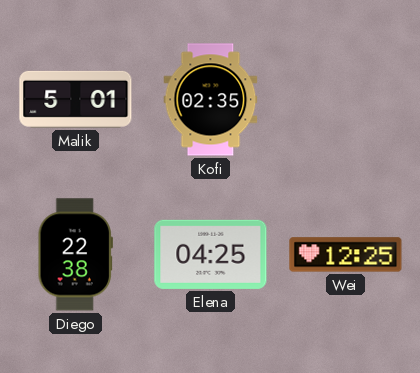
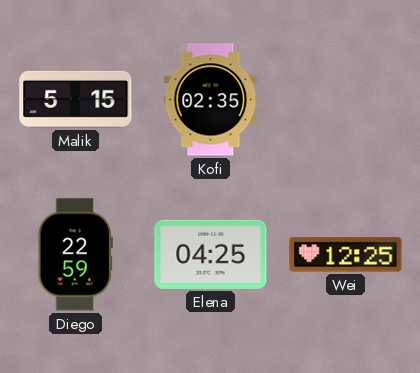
Malik: 5:01 -> 5:15 (76, 99)
Diego: 22:38 -> 22:59 (75, 255)
